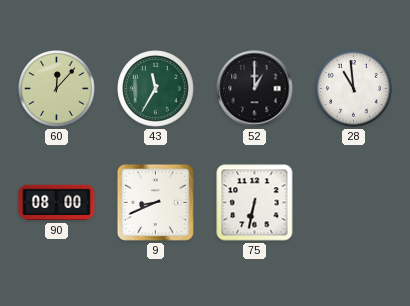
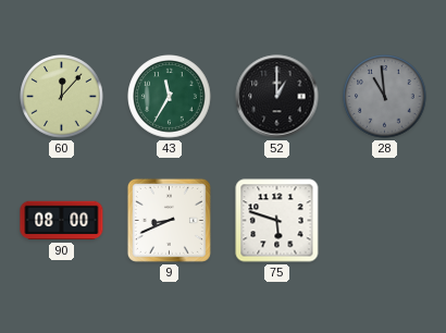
28 dial: white -> grey (385, 97)
75: 6:32 -> 5:48 (277, 221)
